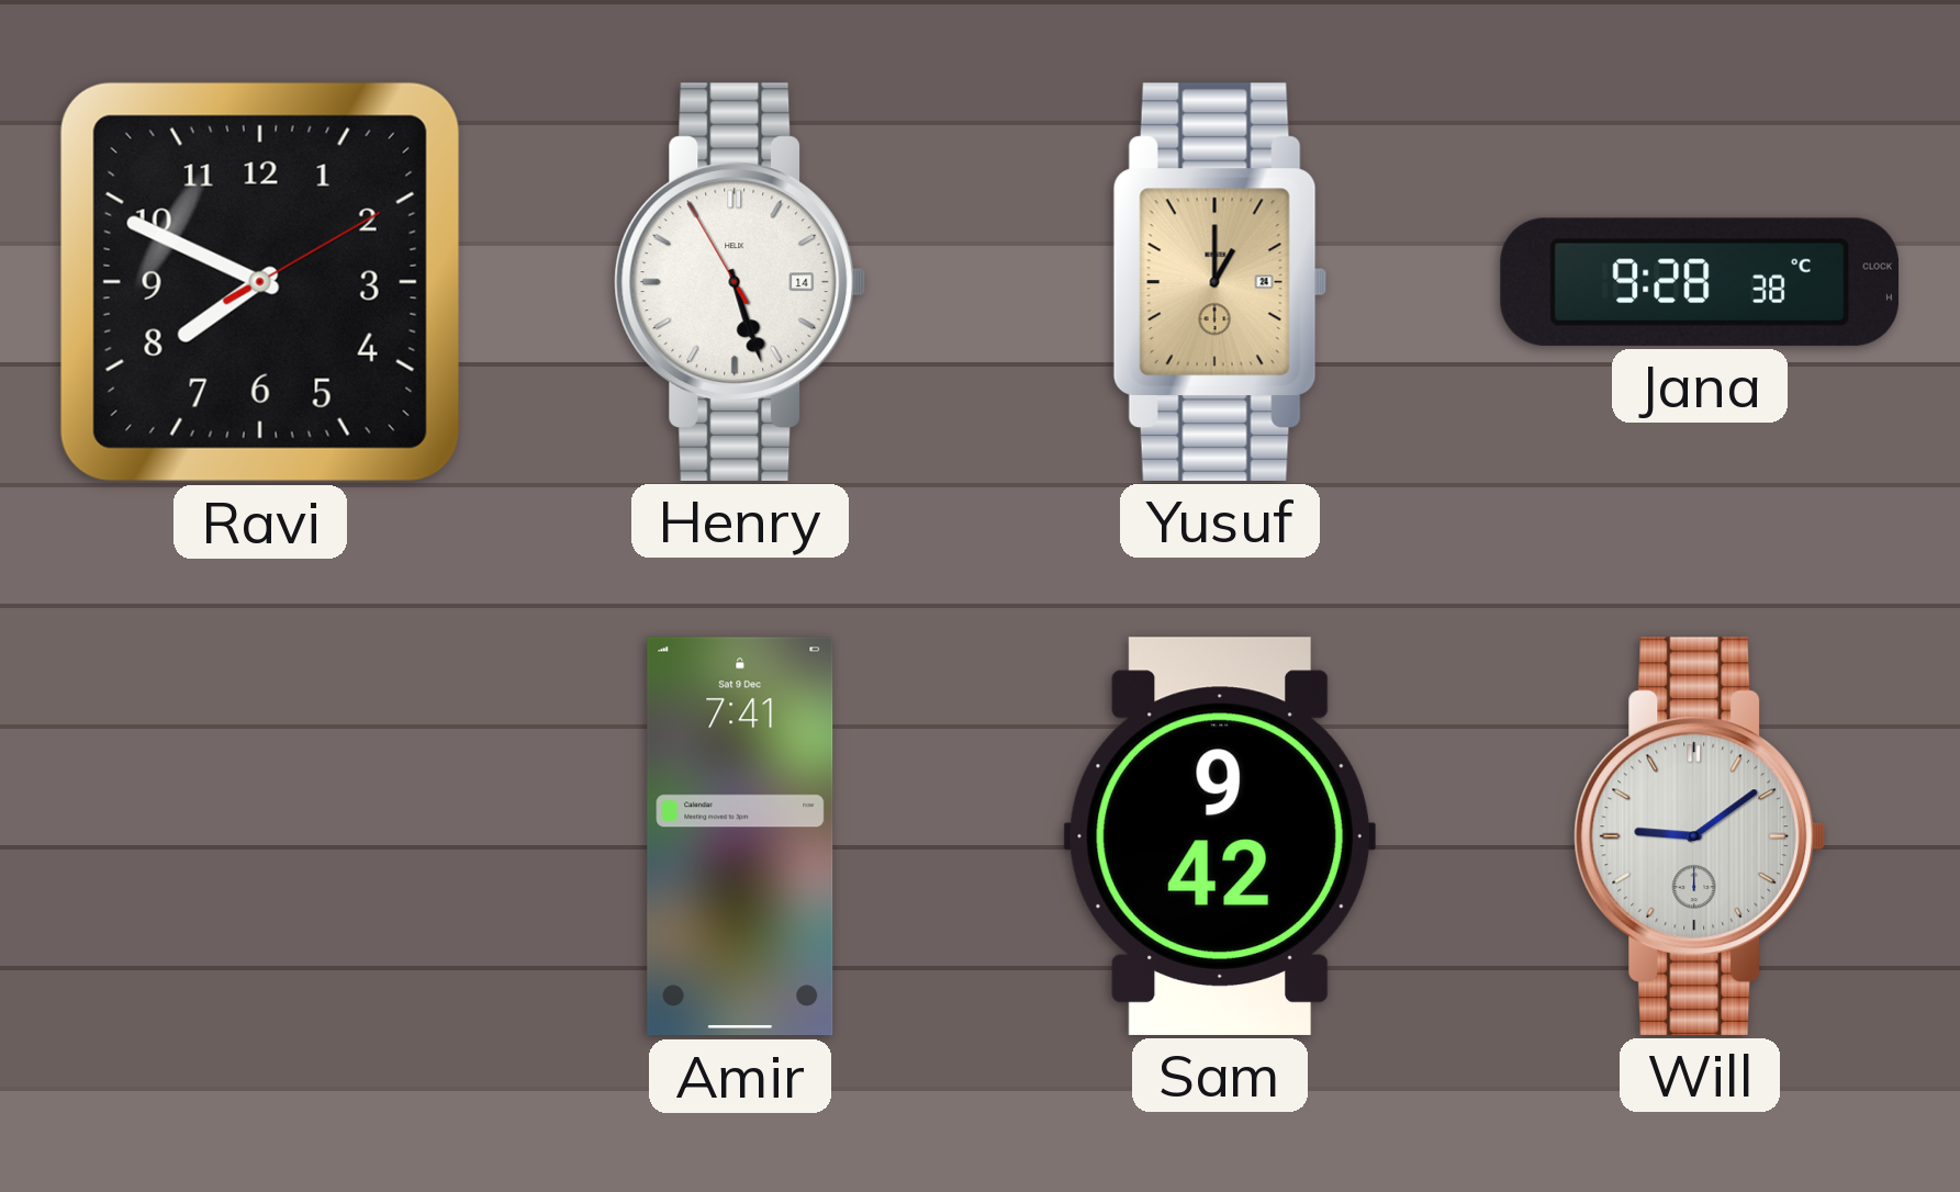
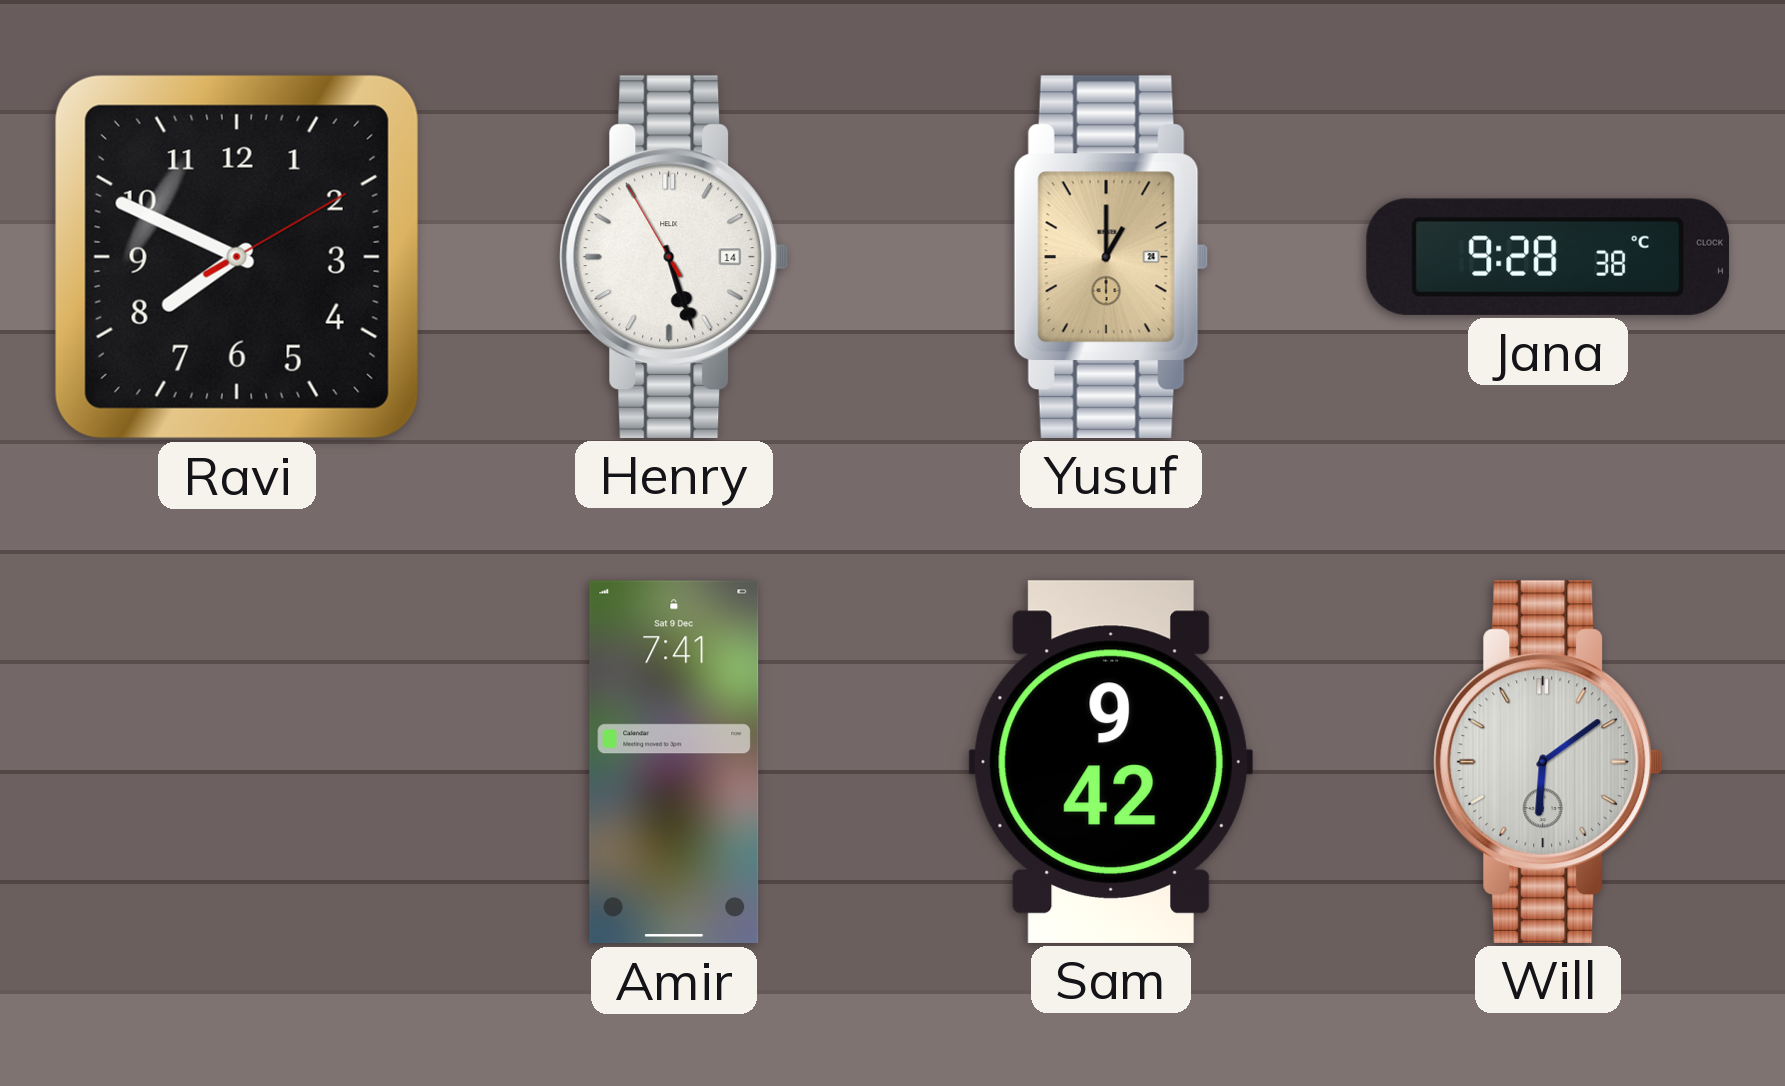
Will: 9:09 -> 6:09 (1548, 762)
